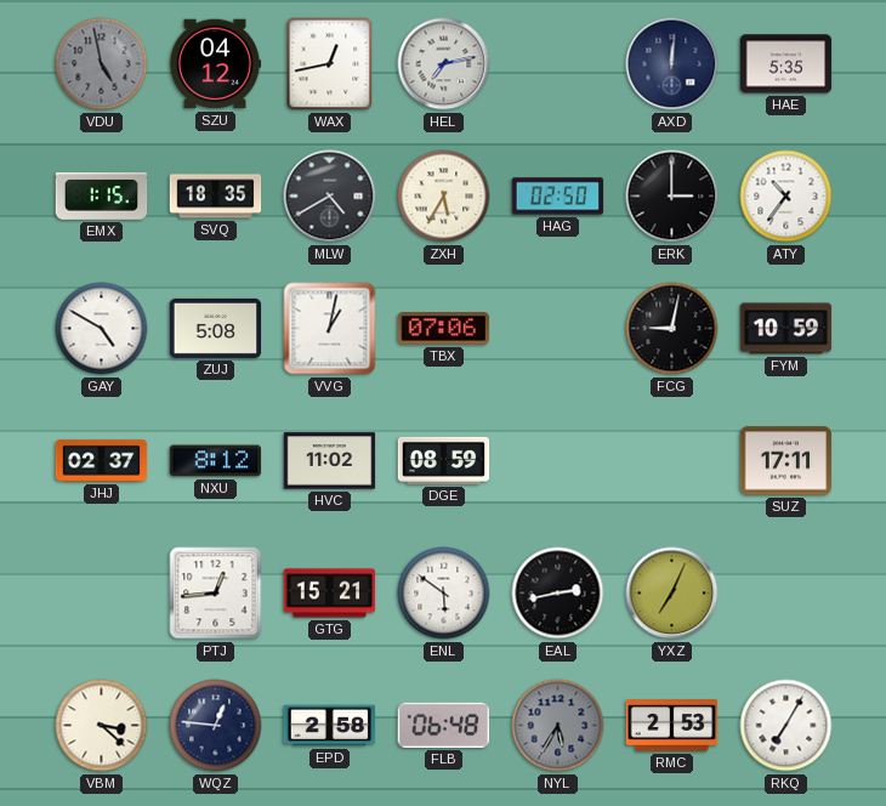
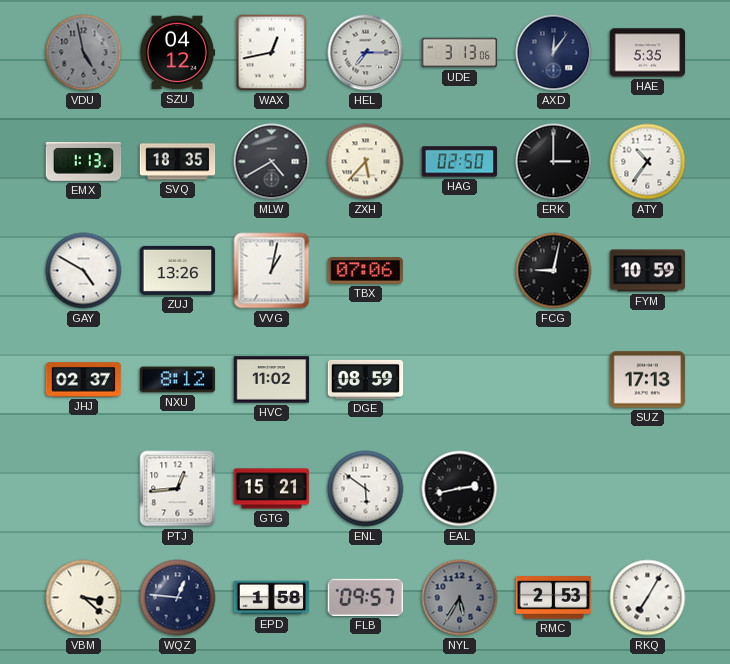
HEL: 7:13 -> 7:15 (366, 53)
UDE: none -> 3:13 (460, 53)
AXD: 12:01 -> 12:06 (554, 53)
EMX: 1:15 -> 1:13 (84, 162)
ZXH: 5:35 -> 5:37 (366, 162)
ZUJ: 5:08 -> 13:26 (178, 270)
SUZ: 17:11 -> 17:13 (648, 380)
YXZ: 7:04 -> none (672, 594)
EPD: 2:58 -> 1:58 (272, 598)
FLB: 06:48 -> 09:57 (365, 597)
